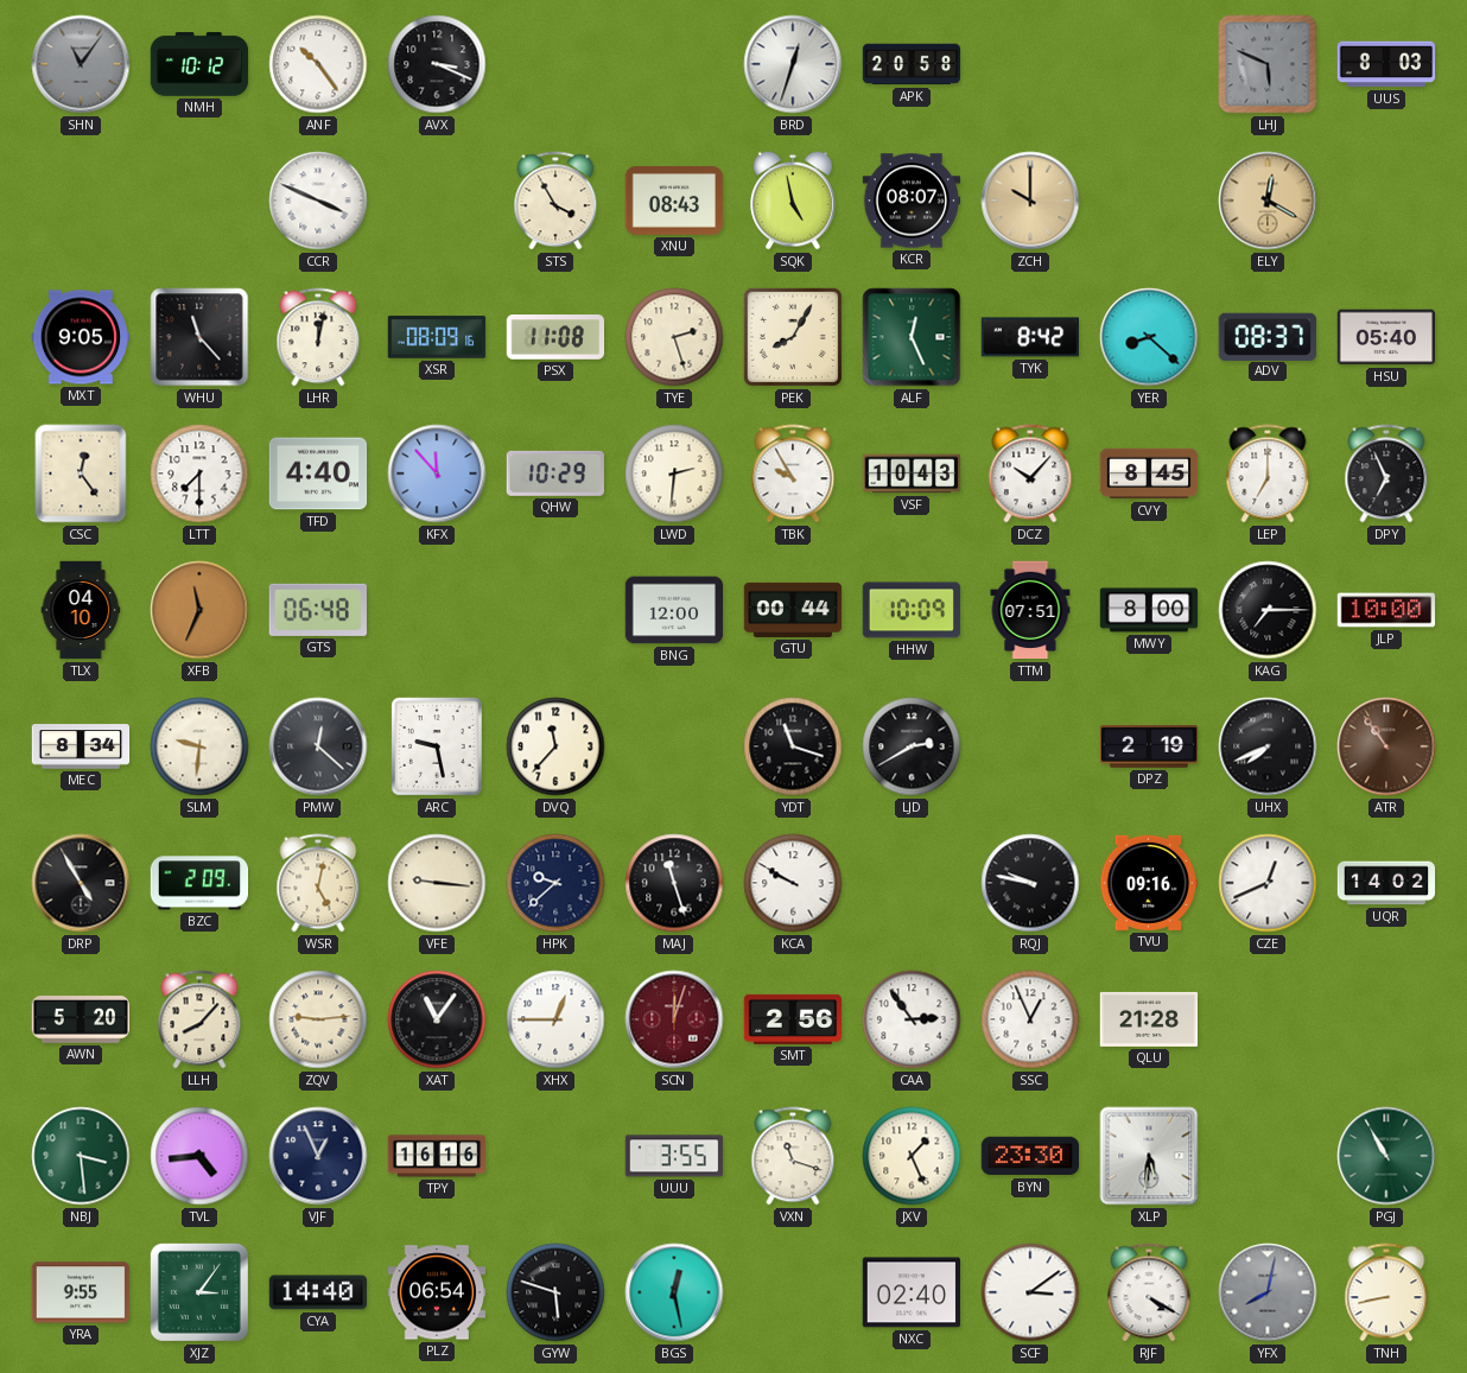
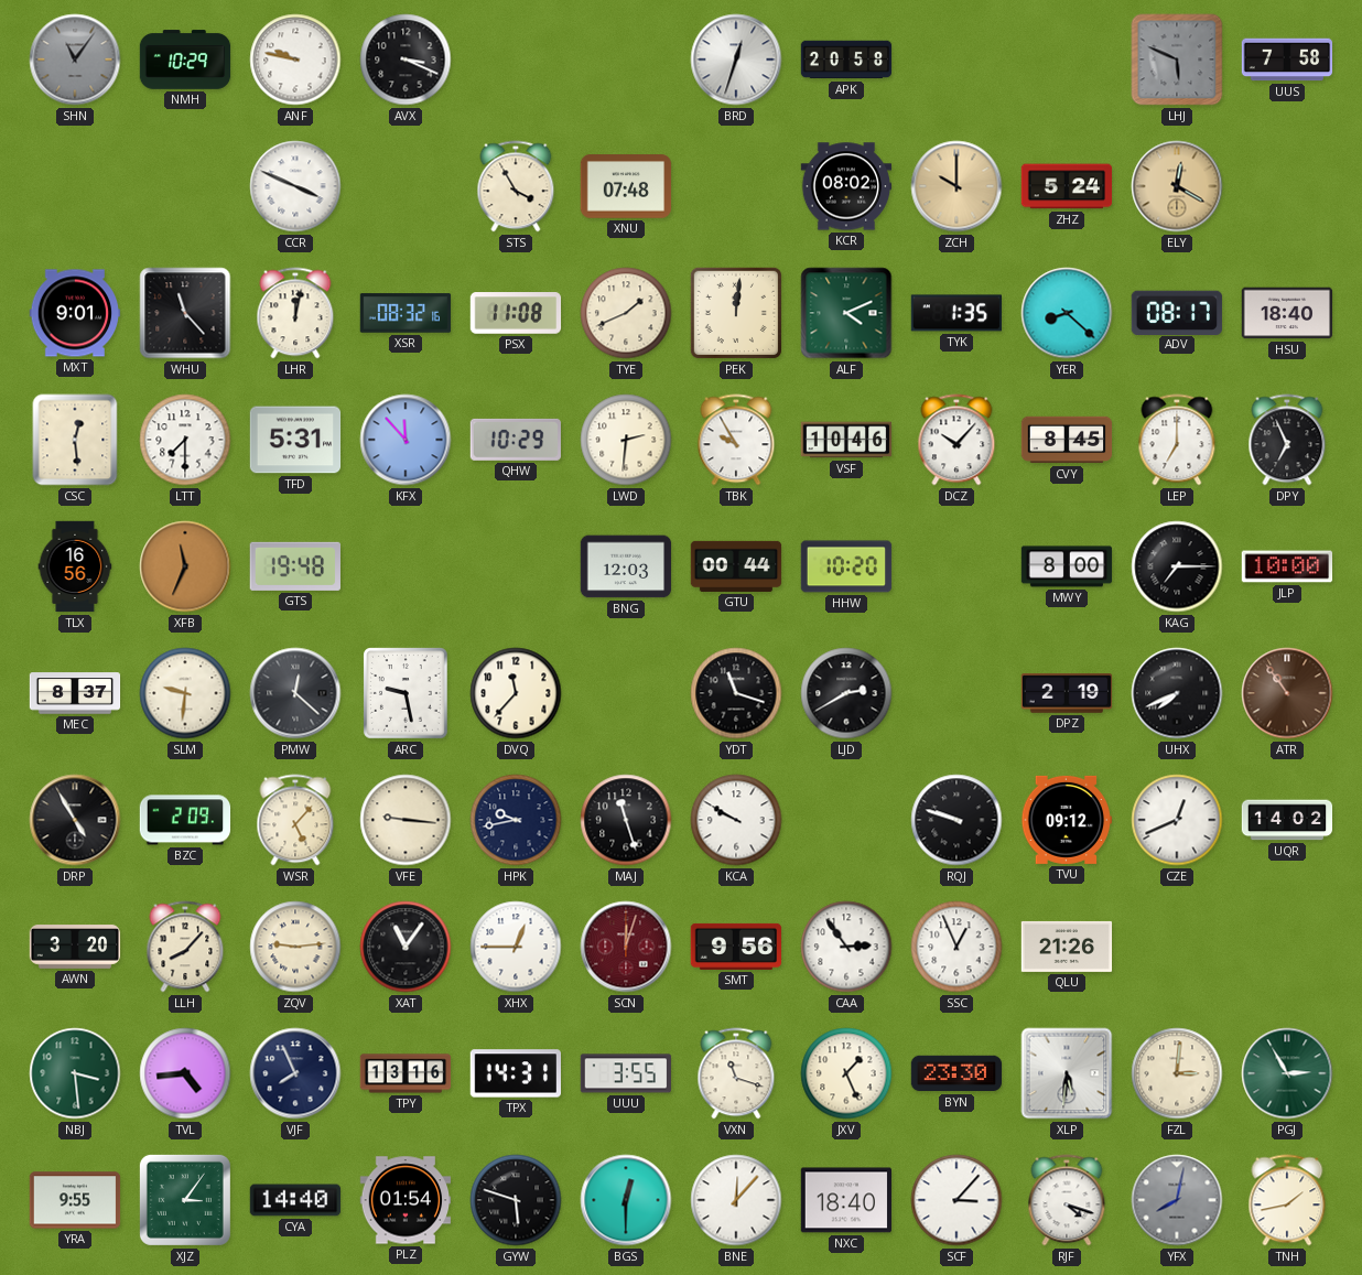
NMH: 10:12 -> 10:29 (185, 60)
ANF: 10:24 -> 9:47 (295, 60)
UUS: 8:03 -> 7:58 (1287, 60)
XNU: 08:43 -> 07:48 (626, 186)
SQK: 4:58 -> none (794, 201)
KCR: 08:07 -> 08:02 (846, 186)
ZHZ: none -> 5:24 (1067, 186)
MXT: 9:05 -> 9:01 (75, 313)
XSR: 08:09 -> 08:32 (406, 313)
TYE: 2:27 -> 1:41 (626, 313)
PEK: 8:05 -> 12:01 (736, 313)
ALF: 12:26 -> 4:11 (846, 313)
TYK: 8:42 -> 1:35 (956, 313)
ADV: 08:37 -> 08:17 (1177, 312)
HSU: 05:40 -> 18:40 (1287, 313)
CSC: 12:24 -> 12:29 (75, 440)
TFD: 4:40 -> 5:31 (295, 440)
VSF: 10:43 -> 10:46 (846, 440)
TLX: 04:10 -> 16:56 (75, 566)
GTS: 06:48 -> 19:48 (295, 566)
BNG: 12:00 -> 12:03 (626, 566)
HHW: 10:09 -> 10:20 (846, 566)
TTM: 07:51 -> none (1030, 610)
MEC: 8:34 -> 8:37 (75, 693)
WSR: 5:02 -> 5:07 (295, 820)
HPK: 9:38 -> 9:43 (516, 820)
RQJ: 9:47 -> 9:48 (956, 820)
TVU: 09:16 -> 09:12 (1067, 820)
AWN: 5:20 -> 3:20 (75, 947)
SMT: 2:56 -> 9:56 (736, 947)
QLU: 21:28 -> 21:26 (1067, 947)
VJF: 12:56 -> 7:56 (295, 1073)
TPY: 16:16 -> 13:16 (406, 1073)
TPX: none -> 14:31 (515, 1073)
FZL: none -> 3:01 (1177, 1073)
PGJ: 10:55 -> 2:55 (1287, 1073)
PLZ: 06:54 -> 01:54 (406, 1200)
BGS: 12:28 -> 12:30 (626, 1200)
BNE: none -> 12:07 (736, 1200)
NXC: 02:40 -> 18:40 (846, 1200)
SCF: 3:09 -> 3:07 (956, 1200)
RJF: 4:20 -> 4:18 (1067, 1200)
TNH: 8:43 -> 1:43 (1287, 1200)
